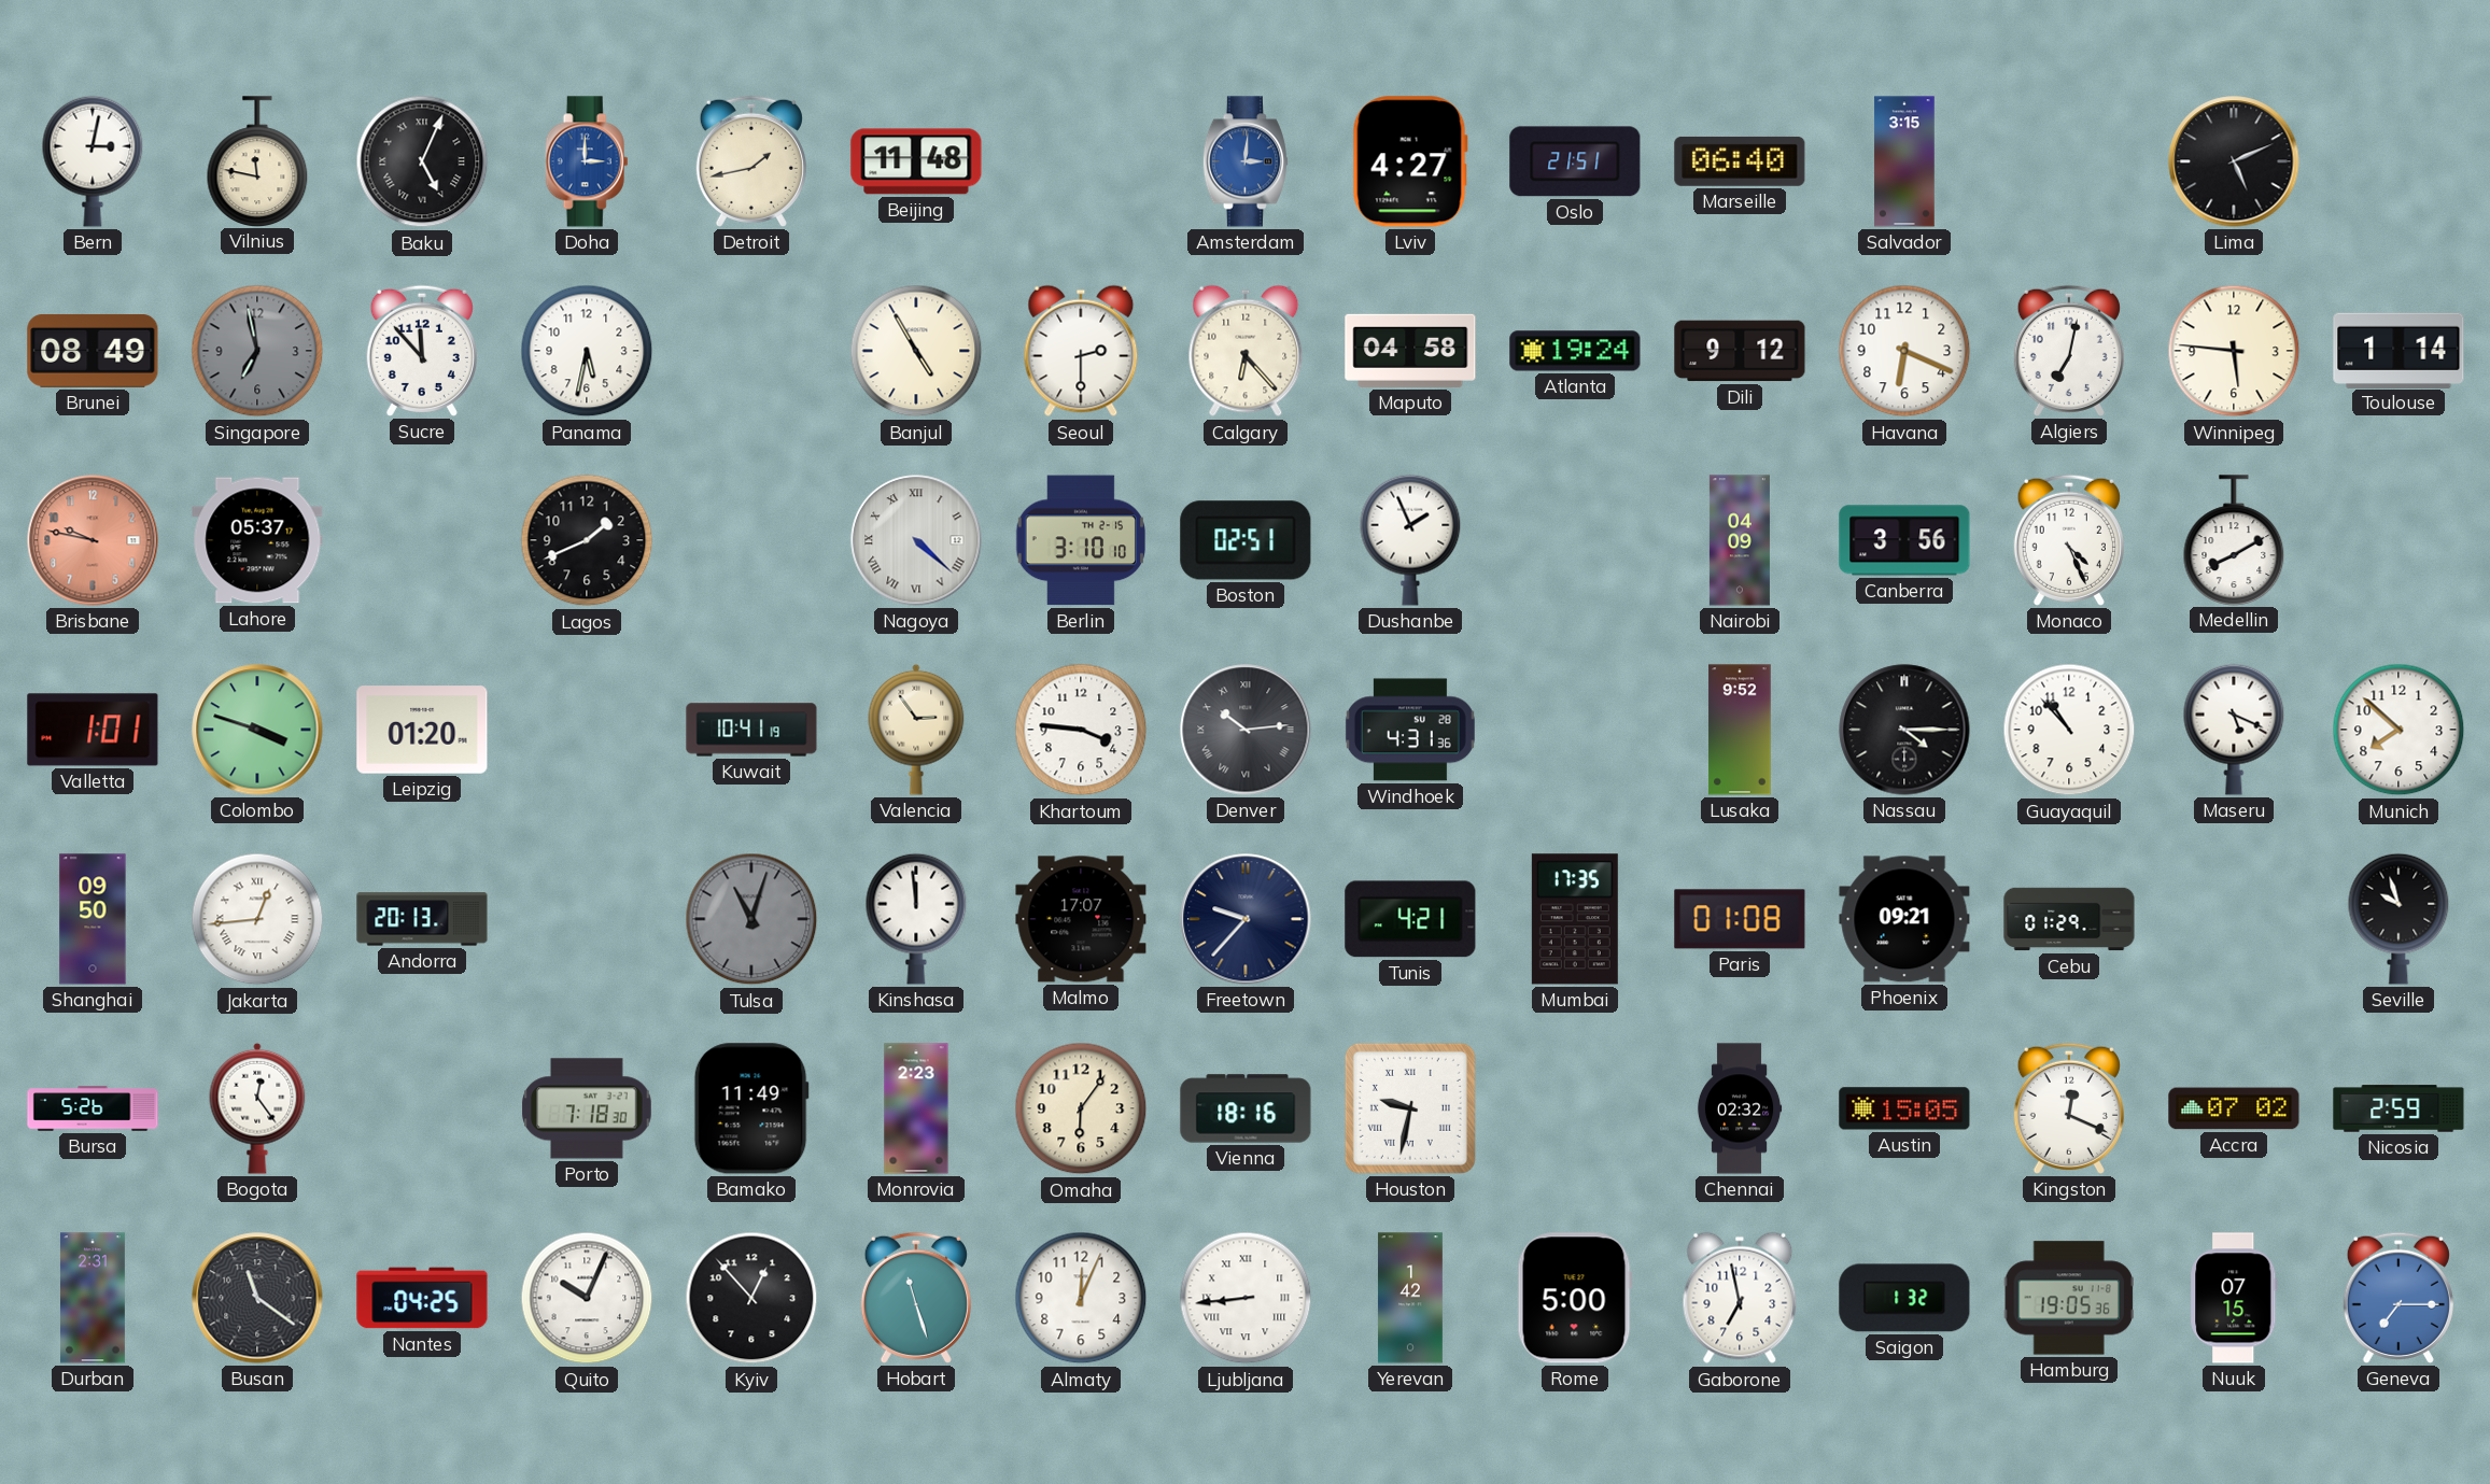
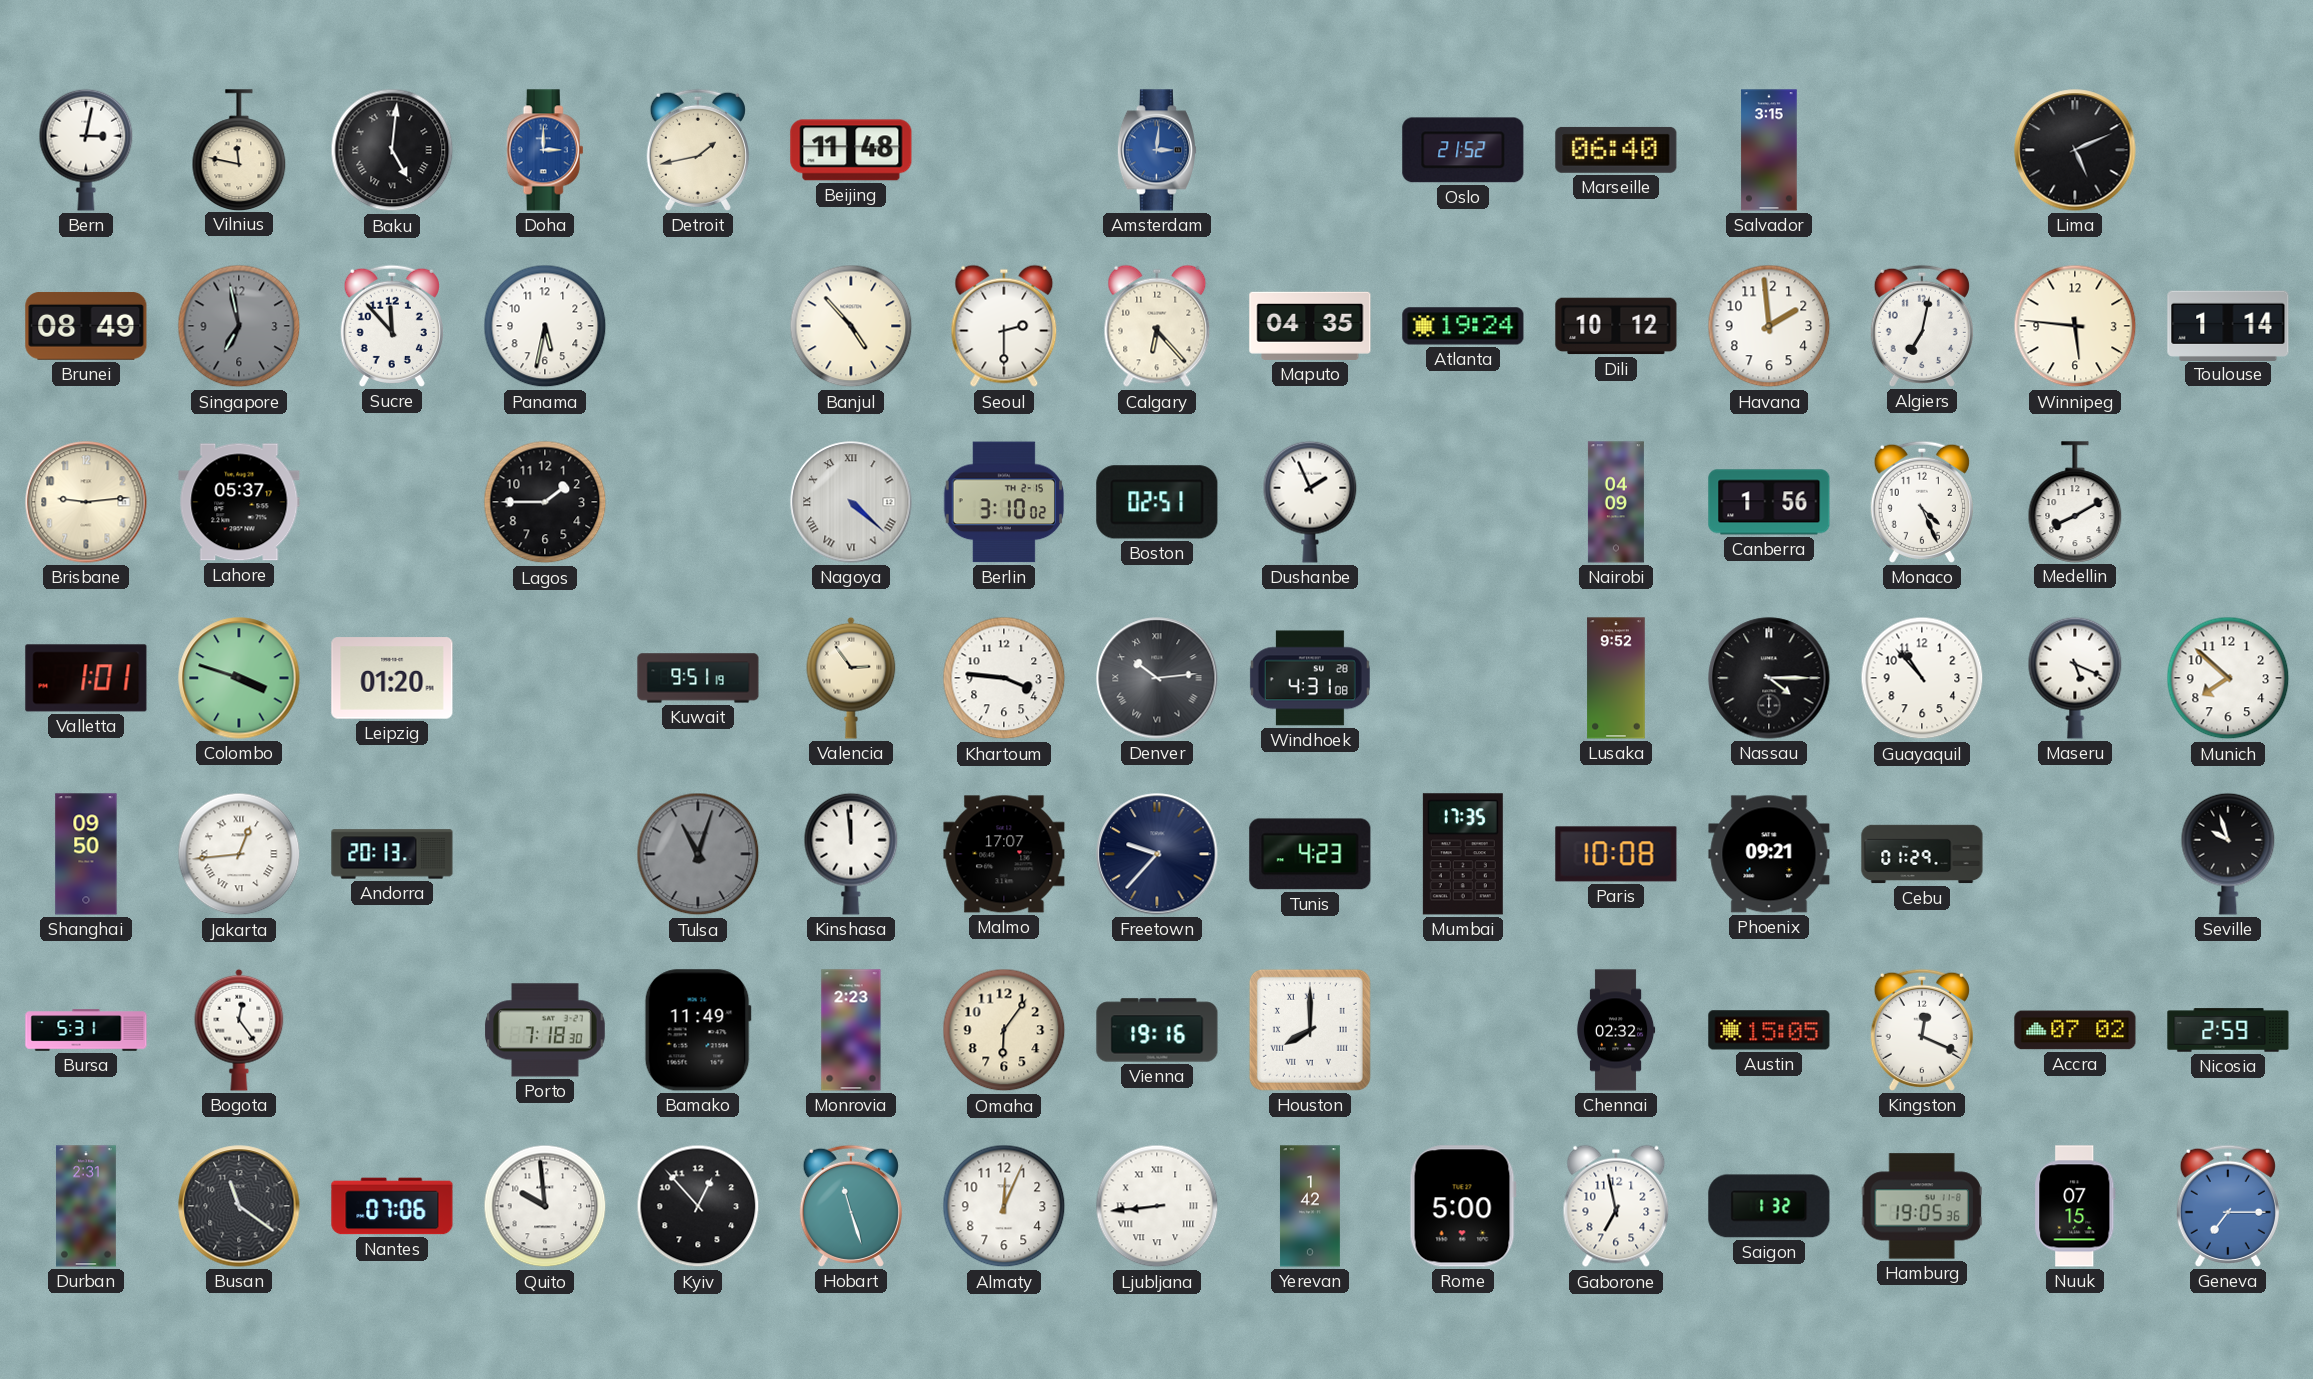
Baku: 5:04 -> 5:01 (392, 150)
Lviv: 4:27 -> none (1410, 161)
Oslo: 21:51 -> 21:52 (1463, 150)
Banjul: 4:55 -> 4:53 (851, 326)
Maputo: 04:58 -> 04:35 (1310, 326)
Dili: 9:12 -> 10:12 (1616, 326)
Havana: 6:19 -> 1:59 (1769, 326)
Brisbane: 9:47 -> 9:14 (86, 502)
Brisbane dial: salmon -> cream (86, 502)
Lagos: 1:41 -> 1:45 (545, 502)
Berlin: 3:10:10 -> 3:10:02 (1003, 502)
Canberra: 3:56 -> 1:56 (1769, 502)
Kuwait: 10:41 -> 9:51 (698, 678)
Windhoek: 4:31:36 -> 4:31:08 (1310, 678)
Tunis: 4:21 -> 4:23 (1310, 854)
Paris: 01:08 -> 10:08 (1616, 854)
Bursa: 5:26 -> 5:31 (86, 1030)
Vienna: 18:16 -> 19:16 (1157, 1030)
Houston: 9:32 -> 8:00 (1310, 1030)
Nantes: 04:25 -> 07:06 (392, 1206)
Quito: 10:04 -> 9:59 (545, 1206)
